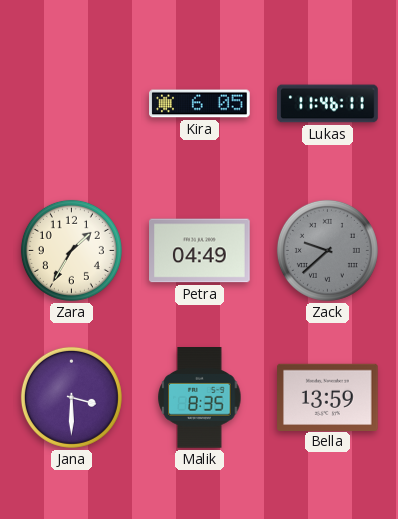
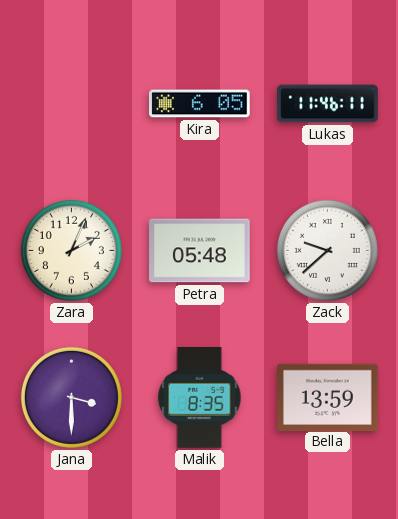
Zara: 1:35 -> 2:04 (71, 250)
Petra: 04:49 -> 05:48 (200, 251)
Zack dial: grey -> white (327, 250)
